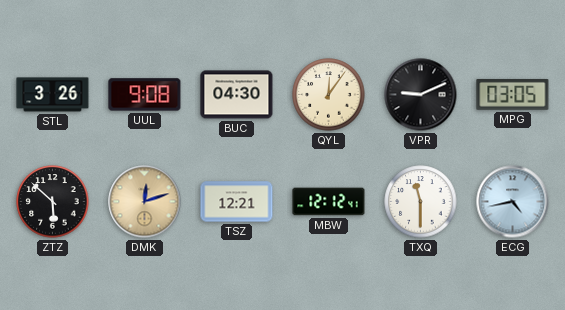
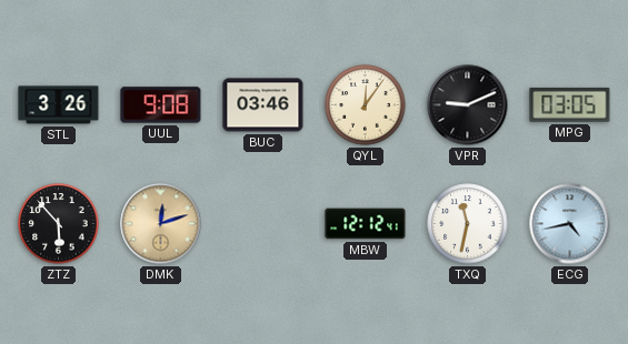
BUC: 04:30 -> 03:46 (263, 105)
ZTZ: 5:52 -> 5:53 (59, 224)
TSZ: 12:21 -> none (237, 202)
TXQ: 11:30 -> 11:32 (468, 224)
